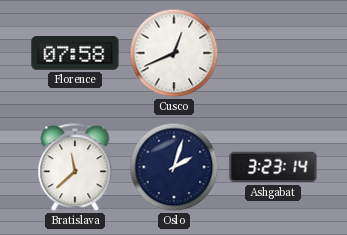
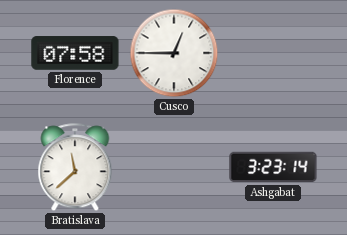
Cusco: 12:41 -> 12:45 (174, 53)
Oslo: 2:03 -> none (174, 167)
